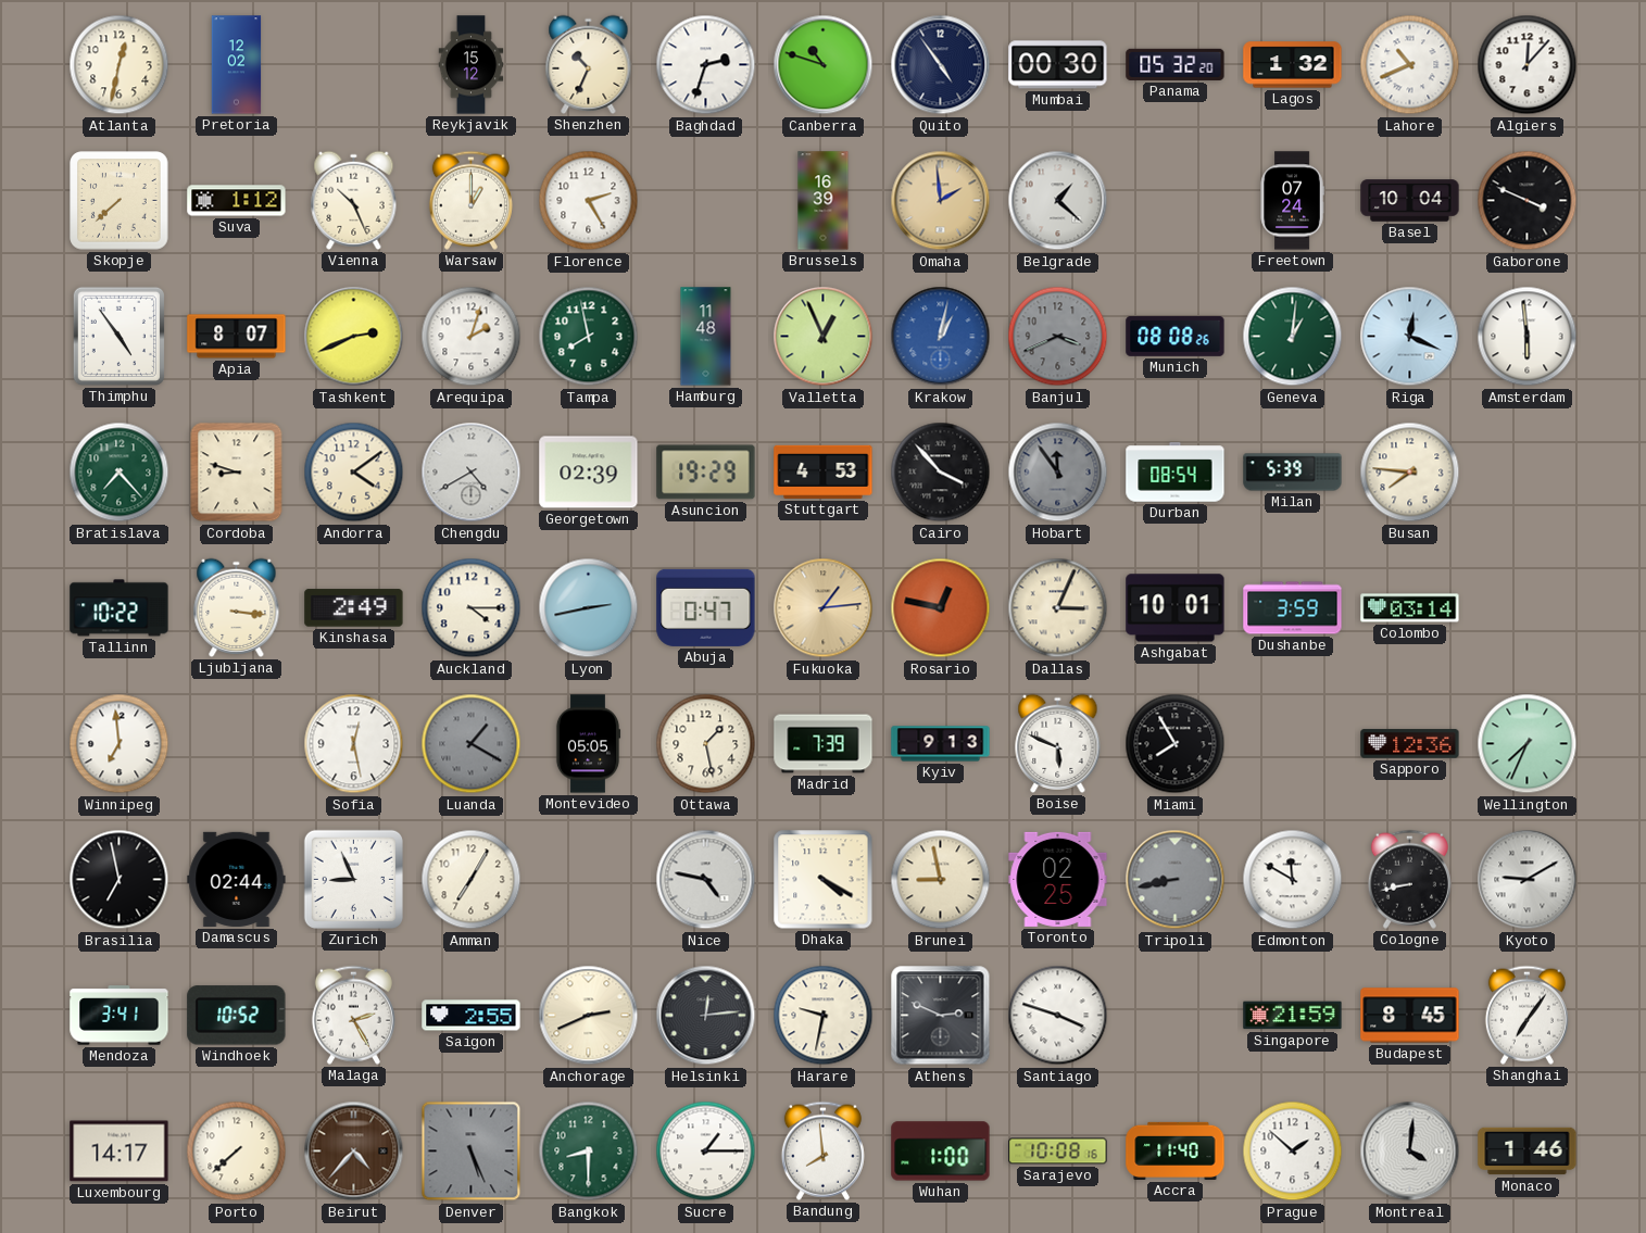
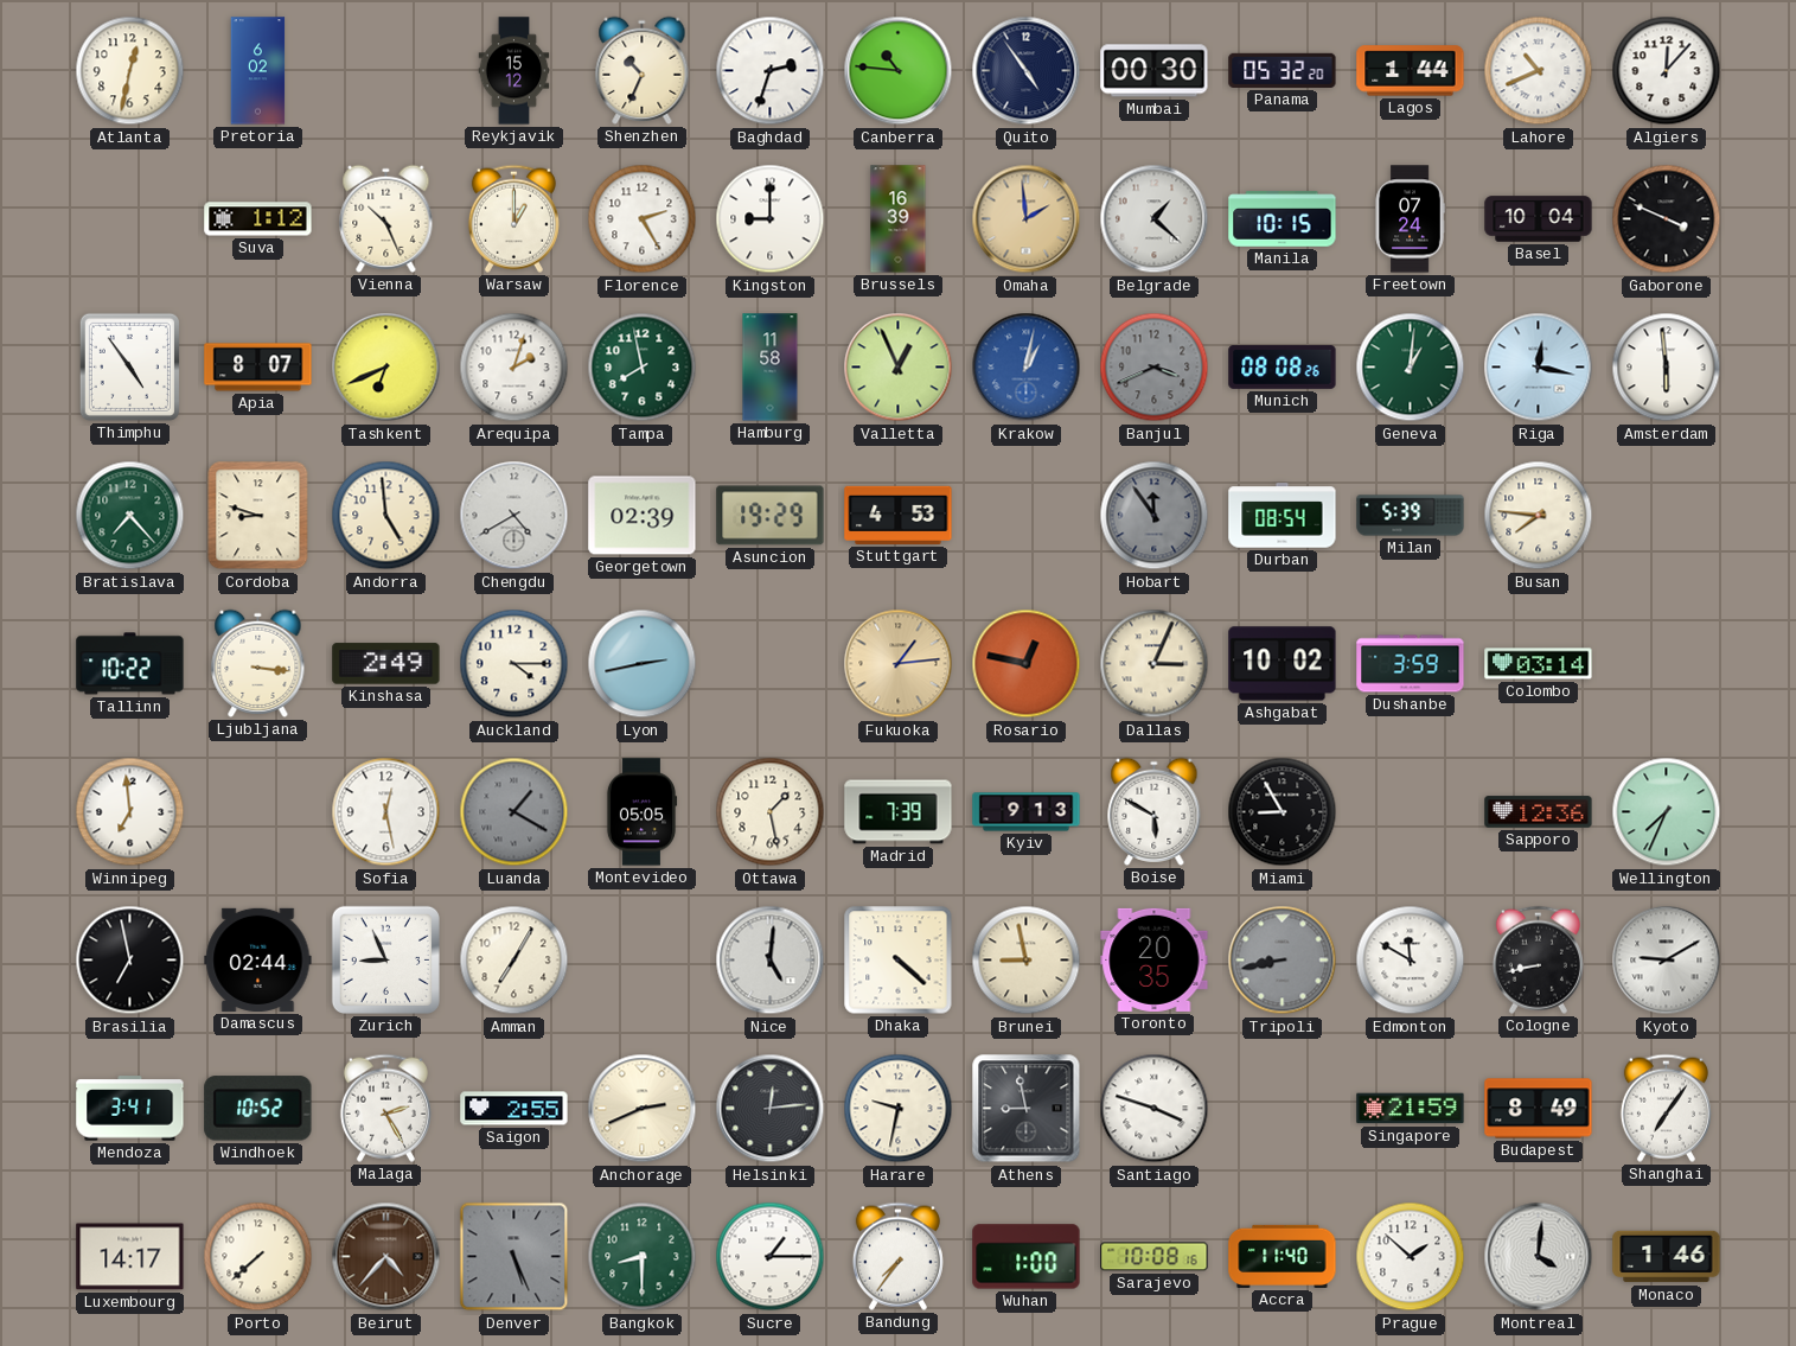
Pretoria: 12:02 -> 6:02 (258, 71)
Canberra: 10:48 -> 10:46 (899, 71)
Lagos: 1:32 -> 1:44 (1411, 71)
Skopje: 7:38 -> none (120, 201)
Kingston: none -> 9:00 (771, 219)
Manila: none -> 10:15 (1283, 219)
Tashkent: 2:41 -> 6:41 (386, 368)
Hamburg: 11:48 -> 11:58 (771, 368)
Riga: 12:19 -> 12:17 (1539, 368)
Andorra: 4:09 -> 4:59 (386, 516)
Cairo: 3:53 -> none (941, 473)
Abuja: 0:47 -> none (706, 607)
Ashgabat: 10:01 -> 10:02 (1283, 664)
Boise: 5:49 -> 5:50 (1155, 811)
Miami: 7:55 -> 8:55 (1283, 812)
Nice: 4:47 -> 5:01 (771, 961)
Dhaka: 4:20 -> 4:22 (899, 961)
Toronto: 02:25 -> 20:35 (1155, 959)
Athens: 2:49 -> 8:58 (1027, 1109)
Budapest: 8:45 -> 8:49 (1539, 1109)
Bandung: 7:59 -> 7:36 (897, 1256)
